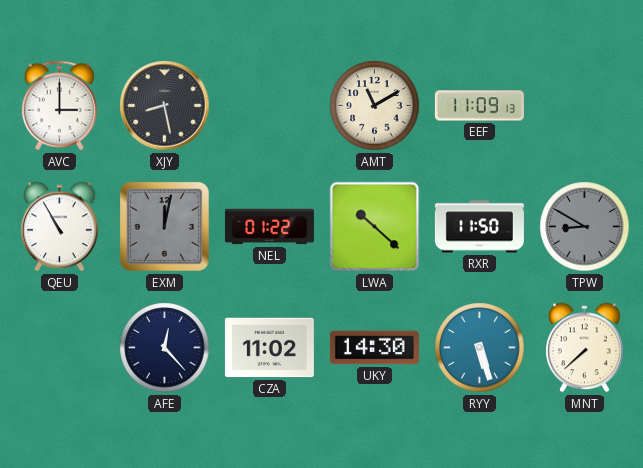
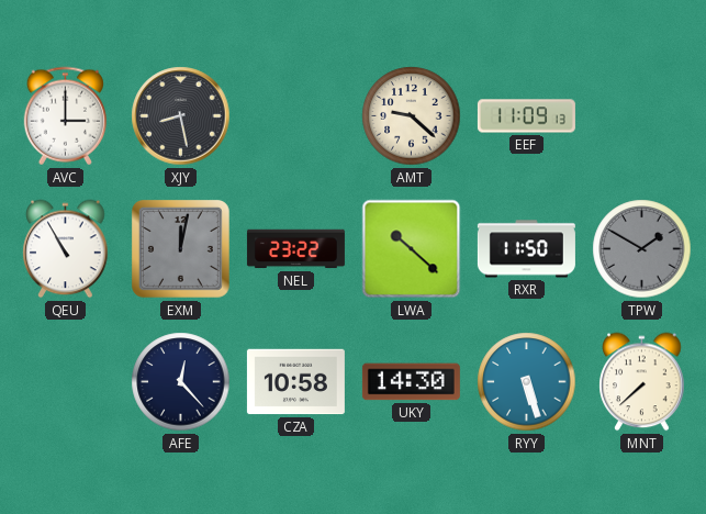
AMT: 11:10 -> 9:22 (412, 116)
NEL: 01:22 -> 23:22 (295, 249)
TPW: 8:50 -> 1:50 (642, 249)
CZA: 11:02 -> 10:58 (295, 382)
